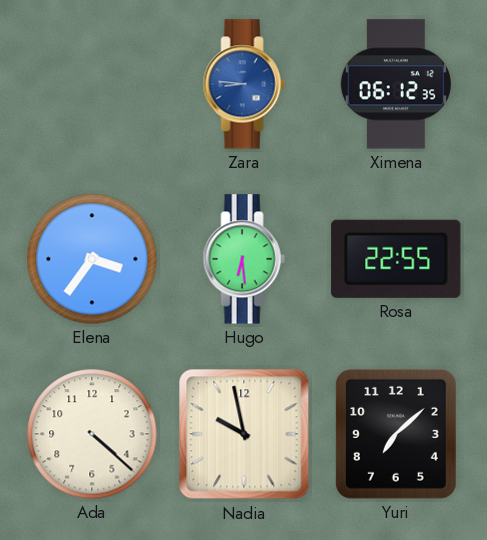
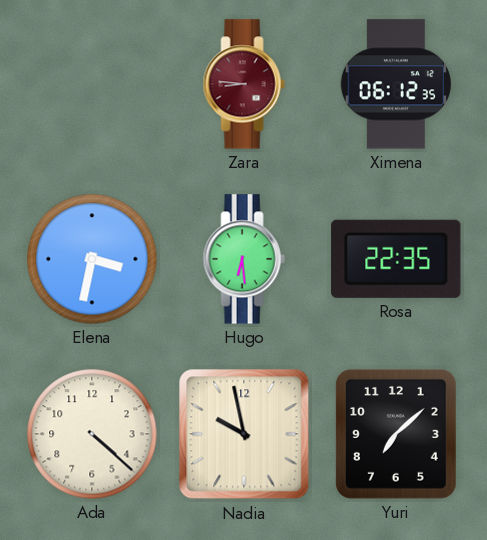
Zara dial: blue -> burgundy (244, 84)
Elena: 3:36 -> 3:32 (92, 259)
Rosa: 22:55 -> 22:35 (396, 259)
